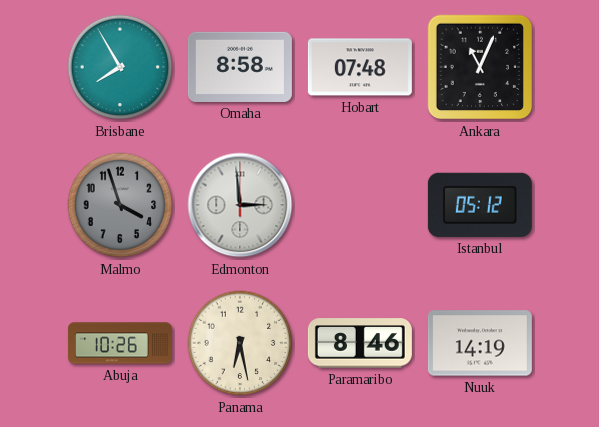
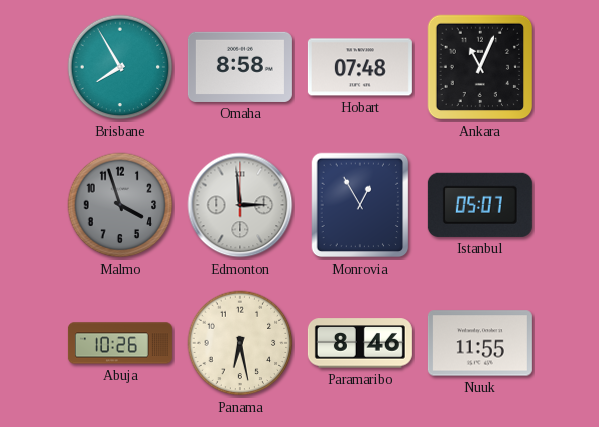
Monrovia: none -> 12:55 (360, 205)
Istanbul: 05:12 -> 05:07 (480, 205)
Nuuk: 14:19 -> 11:55 (480, 343)
